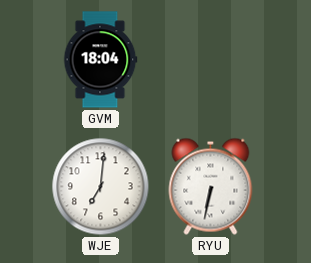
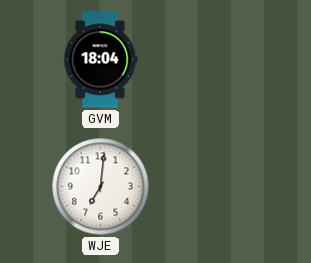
RYU: 6:32 -> none (211, 186)
